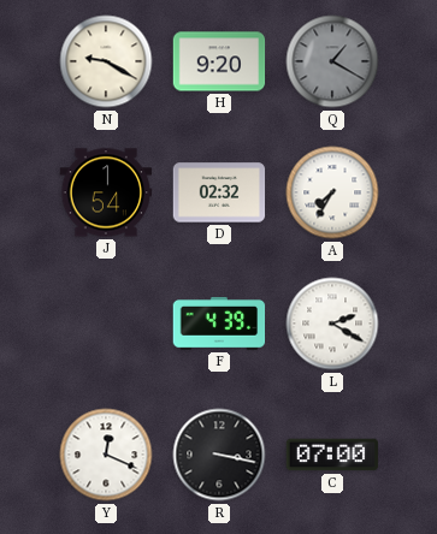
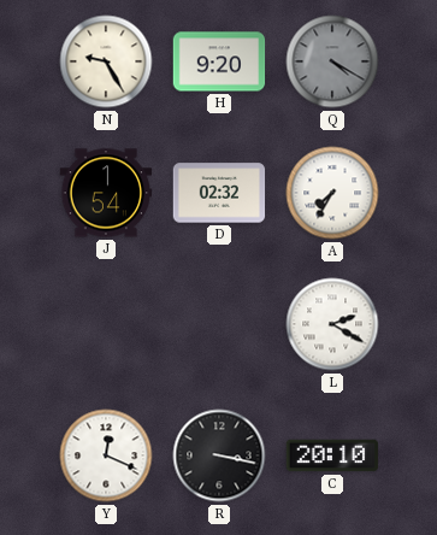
N: 9:20 -> 9:25 (106, 61)
Q: 1:20 -> 4:20 (332, 61)
F: 4:39 -> none (219, 324)
C: 07:00 -> 20:10 (332, 455)
